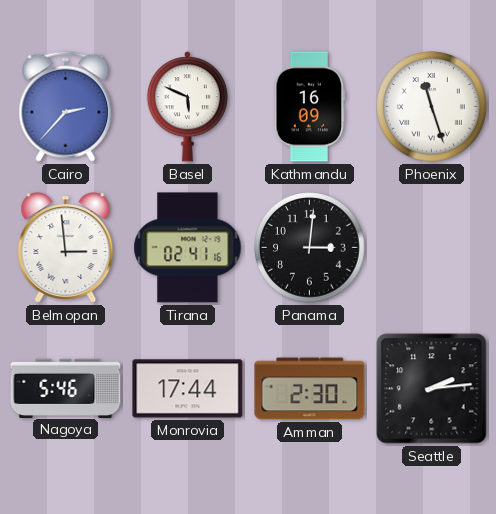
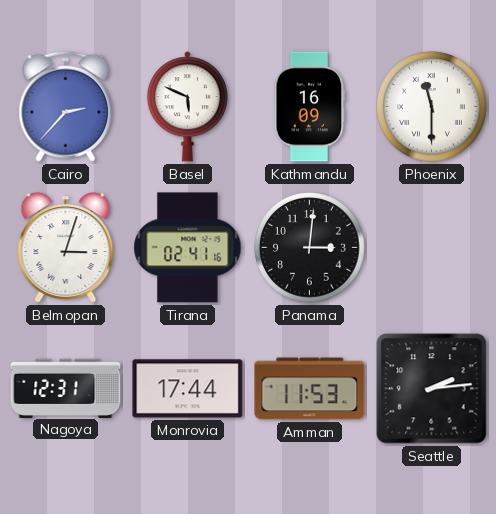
Phoenix: 11:27 -> 11:30 (432, 107)
Belmopan: 2:59 -> 3:03 (66, 248)
Nagoya: 5:46 -> 12:31 (66, 388)
Amman: 2:30 -> 11:53 (310, 389)
